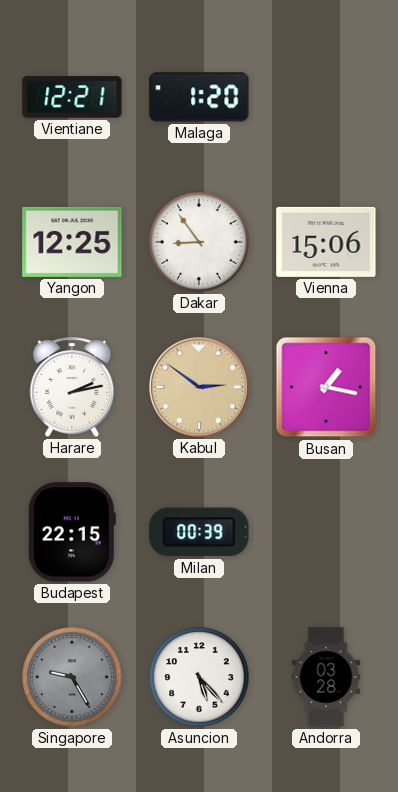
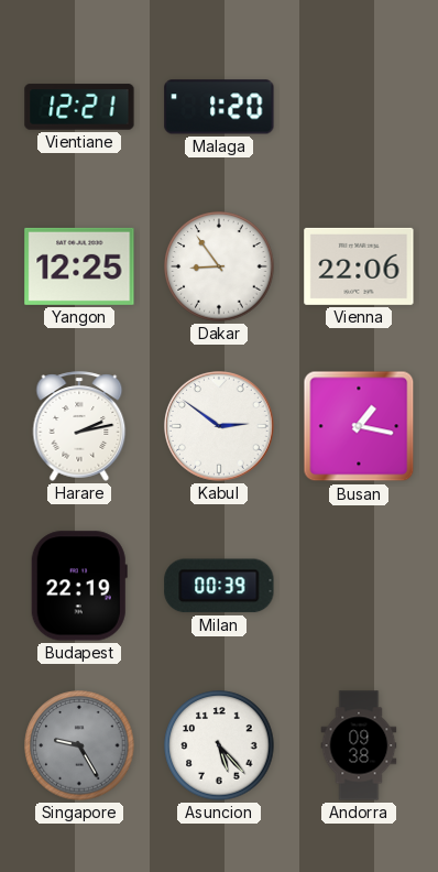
Vienna: 15:06 -> 22:06 (359, 266)
Kabul dial: champagne -> white (220, 427)
Budapest: 22:15 -> 22:19 (79, 586)
Andorra: 03:28 -> 09:38 (359, 745)
